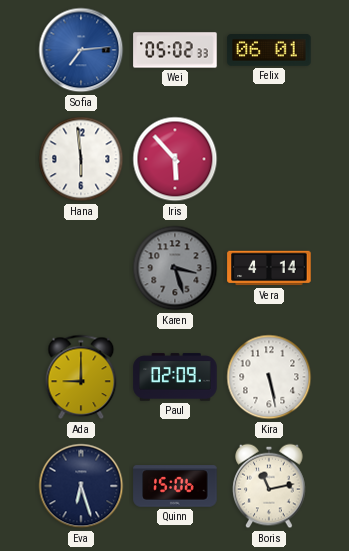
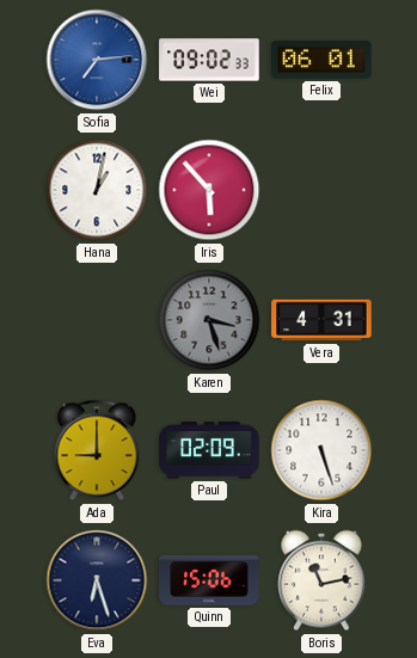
Wei: 05:02 -> 09:02 (209, 60)
Hana: 5:59 -> 1:02 (97, 190)
Vera: 4:14 -> 4:31 (321, 320)
Kira: 5:28 -> 5:27 (321, 450)
